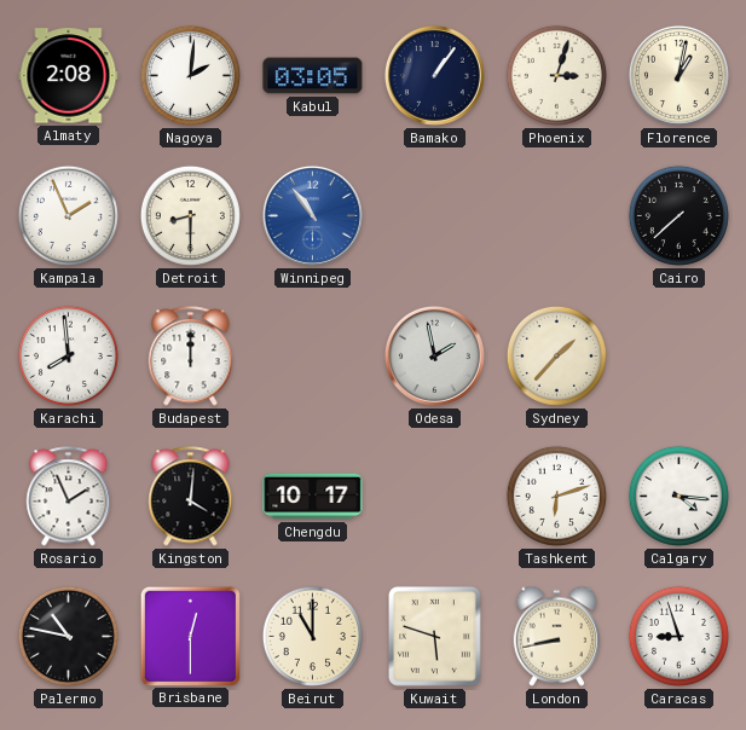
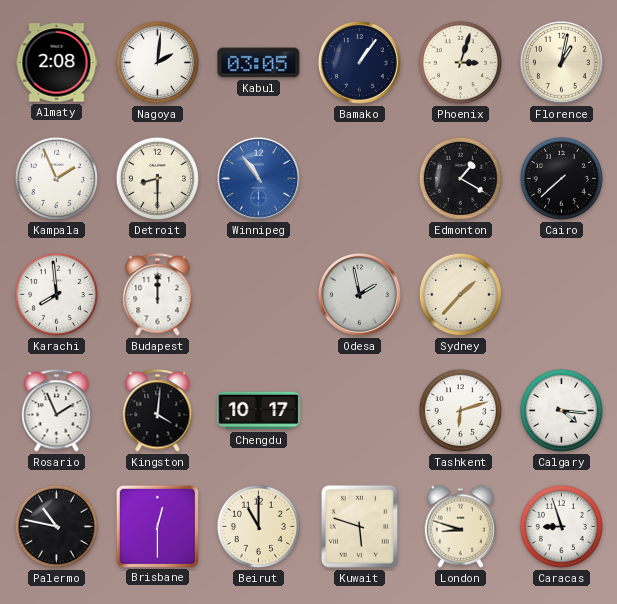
Edmonton: none -> 1:20 (460, 178)
London: 8:43 -> 8:48 (460, 526)
